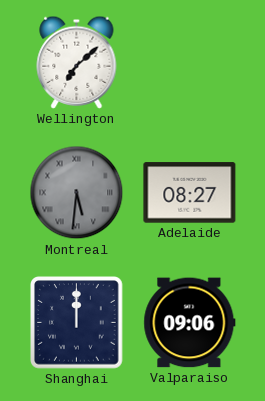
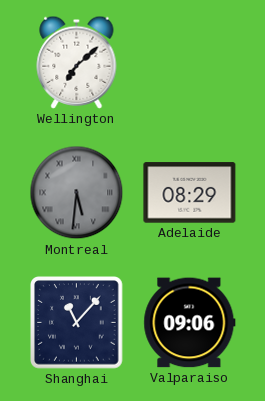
Adelaide: 08:27 -> 08:29 (190, 193)
Shanghai: 12:00 -> 11:07 (77, 323)
